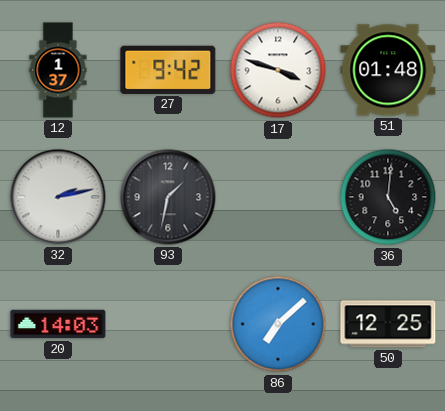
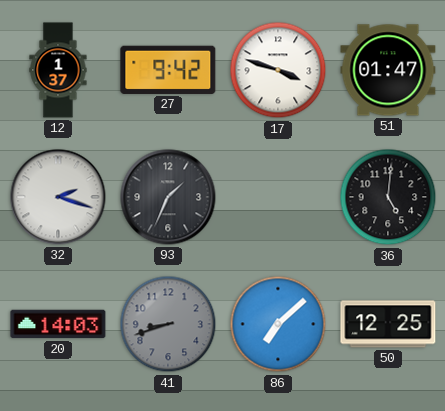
51: 01:48 -> 01:47 (388, 70)
32: 2:13 -> 2:18 (58, 197)
93: 1:32 -> 1:34 (168, 197)
41: none -> 8:42 (168, 324)
